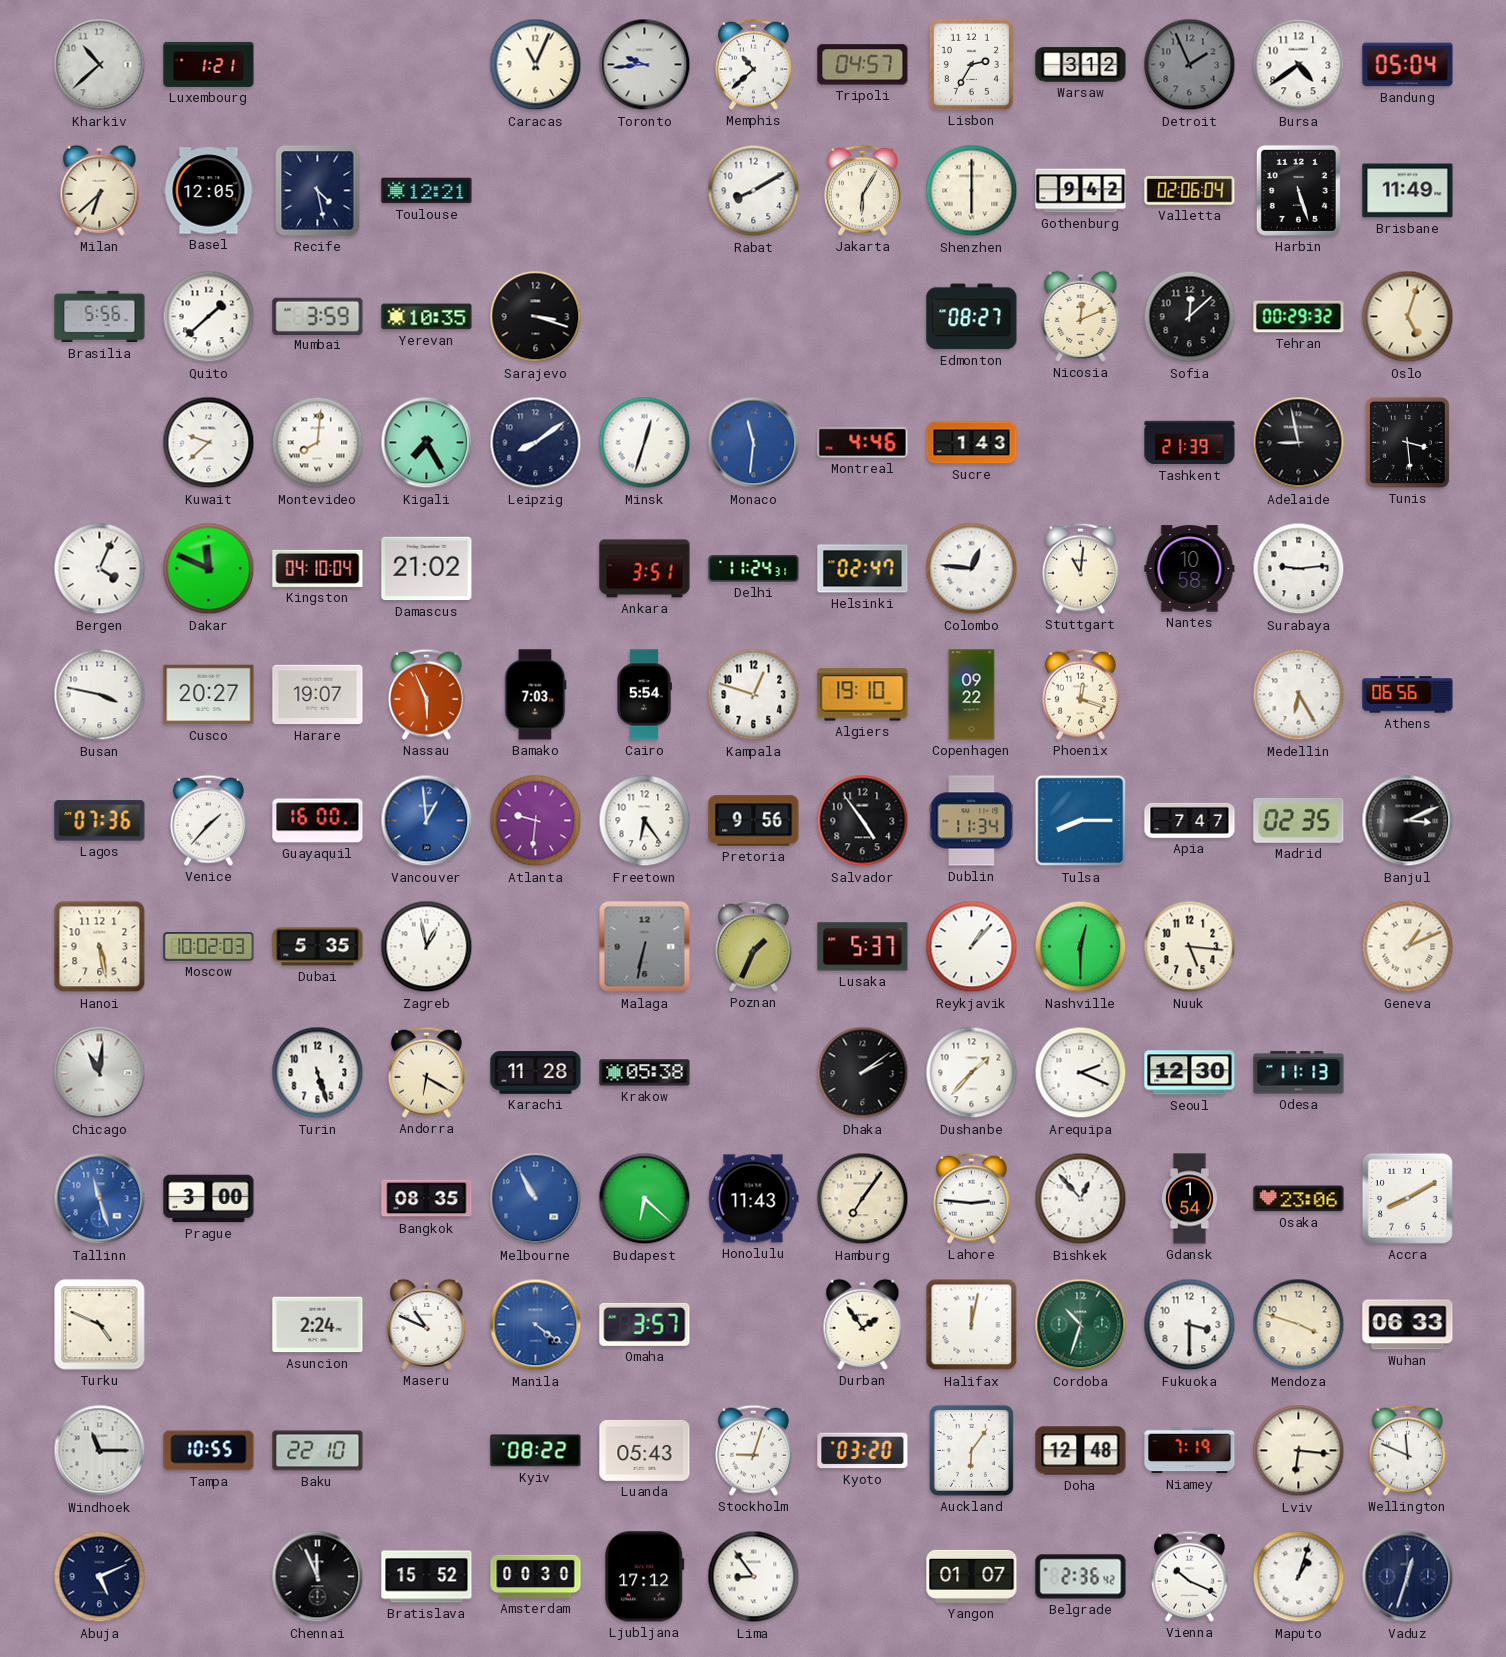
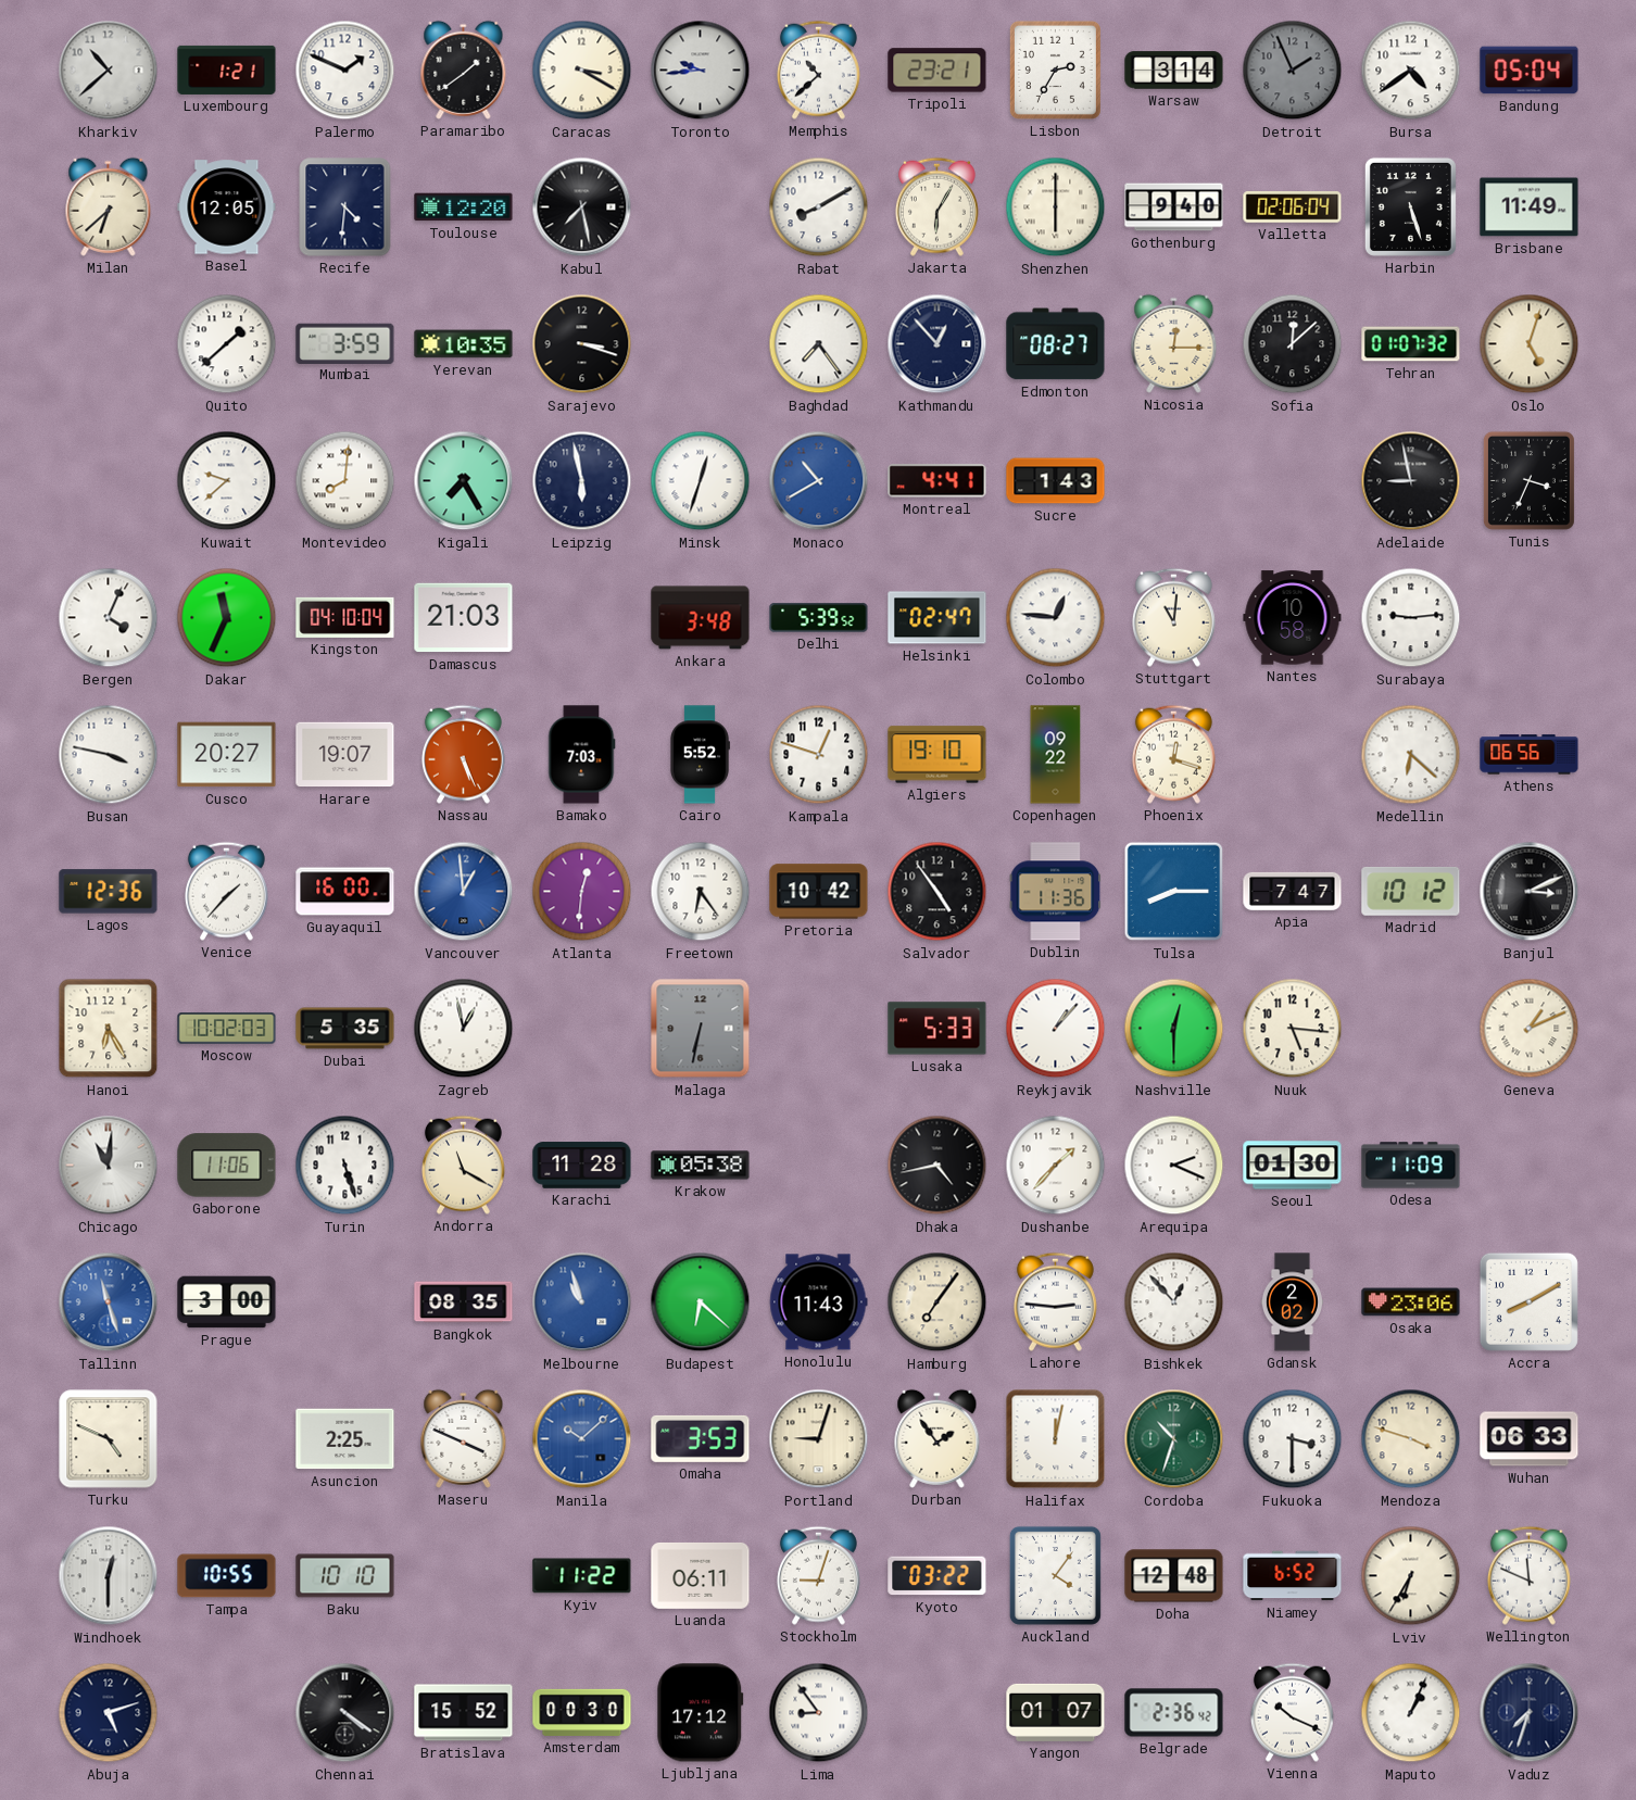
Palermo: none -> 1:49 (345, 71)
Paramaribo: none -> 1:39 (464, 70)
Caracas: 11:04 -> 3:20 (582, 71)
Tripoli: 04:57 -> 23:21 (937, 71)
Warsaw: 3:12 -> 3:14 (1174, 71)
Recife: 4:28 -> 4:31 (345, 207)
Toulouse: 12:21 -> 12:20 (464, 207)
Kabul: none -> 7:28 (582, 207)
Gothenburg: 9:42 -> 9:40 (1174, 207)
Brasilia: 5:56 -> none (100, 317)
Baghdad: none -> 7:24 (819, 344)
Kathmandu: none -> 12:53 (937, 344)
Nicosia: 12:11 -> 12:15 (1174, 343)
Tehran: 00:29 -> 01:07 (1411, 344)
Leipzig: 8:09 -> 5:58 (582, 481)
Monaco: 11:31 -> 10:40 (819, 481)
Montreal: 4:46 -> 4:41 (937, 481)
Tashkent: 21:39 -> none (1190, 443)
Tunis: 3:29 -> 3:34 (1528, 480)
Dakar: 11:49 -> 11:34 (227, 618)
Damascus: 21:02 -> 21:03 (464, 618)
Ankara: 3:51 -> 3:48 (701, 618)
Delhi: 11:24 -> 5:39 (819, 618)
Nassau: 5:56 -> 5:26 (463, 754)
Cairo: 5:54 -> 5:52 (700, 755)
Medellin: 6:25 -> 6:22 (1411, 755)
Lagos: 07:36 -> 12:36 (109, 892)
Atlanta: 9:31 -> 12:31 (582, 892)
Pretoria: 9:56 -> 10:42 (819, 892)
Dublin: 11:34 -> 11:36 (1056, 892)
Madrid: 02:35 -> 10:12 (1411, 891)
Hanoi: 5:28 -> 6:25 (109, 1029)
Poznan: 1:34 -> none (753, 946)
Lusaka: 5:37 -> 5:33 (937, 1029)
Gaborone: none -> 11:06 (227, 1166)
Andorra: 6:20 -> 11:20 (463, 1165)
Dhaka: 2:09 -> 4:43 (937, 1166)
Seoul: 12:30 -> 01:30 (1293, 1166)
Odesa: 11:13 -> 11:09 (1411, 1166)
Melbourne: 10:55 -> 10:57 (582, 1302)
Gdansk: 1:54 -> 2:02 (1292, 1302)
Asuncion: 2:24 -> 2:25 (345, 1439)
Maseru: 10:49 -> 3:49 (464, 1438)
Manila: 4:21 -> 10:08 (582, 1439)
Omaha: 3:57 -> 3:53 (701, 1438)
Portland: none -> 9:03 (819, 1439)
Windhoek: 11:15 -> 12:30 (109, 1576)
Baku: 22:10 -> 10:10 (345, 1576)
Kyiv: 08:22 -> 11:22 (582, 1576)
Luanda: 05:43 -> 06:11 (701, 1575)
Kyoto: 03:20 -> 03:22 (937, 1576)
Auckland: 6:06 -> 4:06 (1055, 1575)
Niamey: 7:19 -> 6:52 (1293, 1576)
Lviv: 6:16 -> 6:35 (1411, 1576)
Abuja: 5:11 -> 5:12 (109, 1713)
Chennai: 11:56 -> 4:21 (345, 1713)
Maputo: 1:03 -> 1:04 (1411, 1713)
Vaduz: 12:33 -> 7:33 (1530, 1713)
